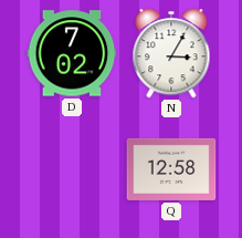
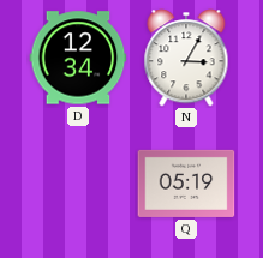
D: 7:02 -> 12:34 (78, 58)
Q: 12:58 -> 05:19 (186, 184)
